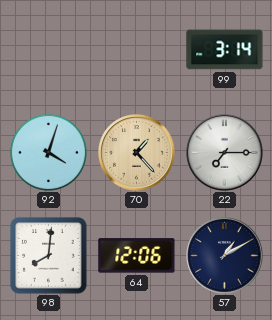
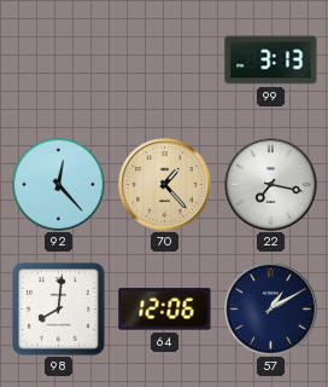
99: 3:14 -> 3:13 (271, 60)
92: 4:03 -> 12:23 (58, 184)
22: 7:15 -> 7:17 (271, 185)
